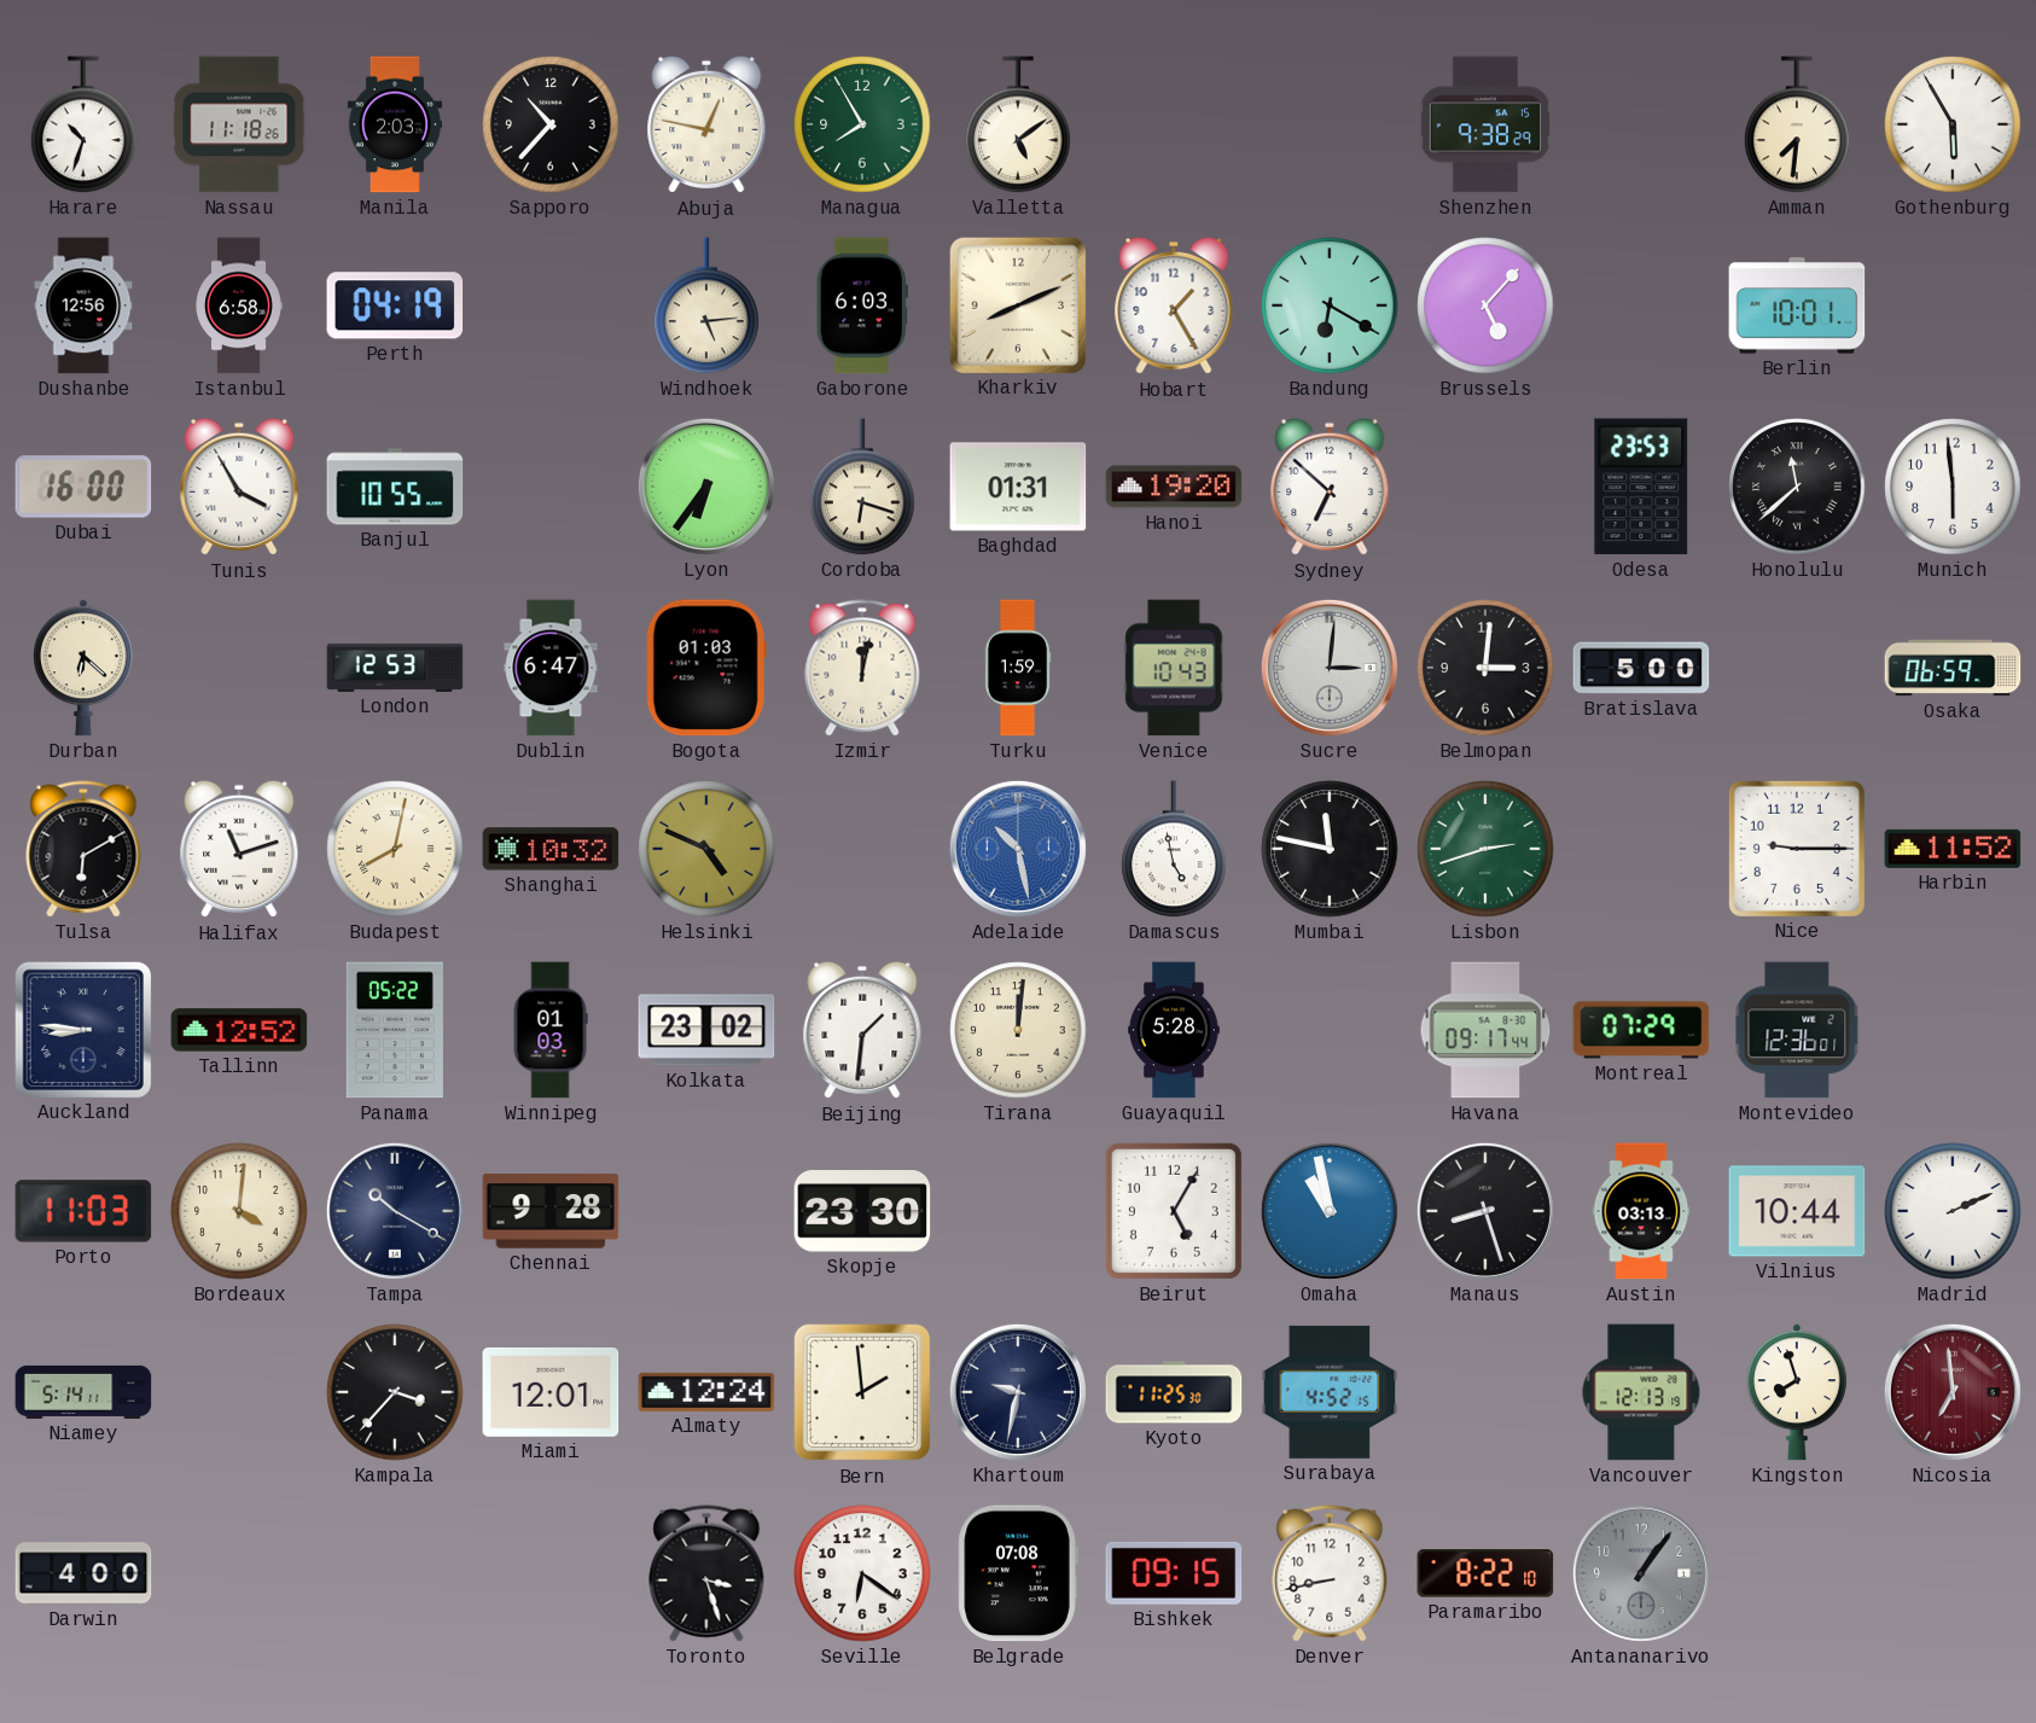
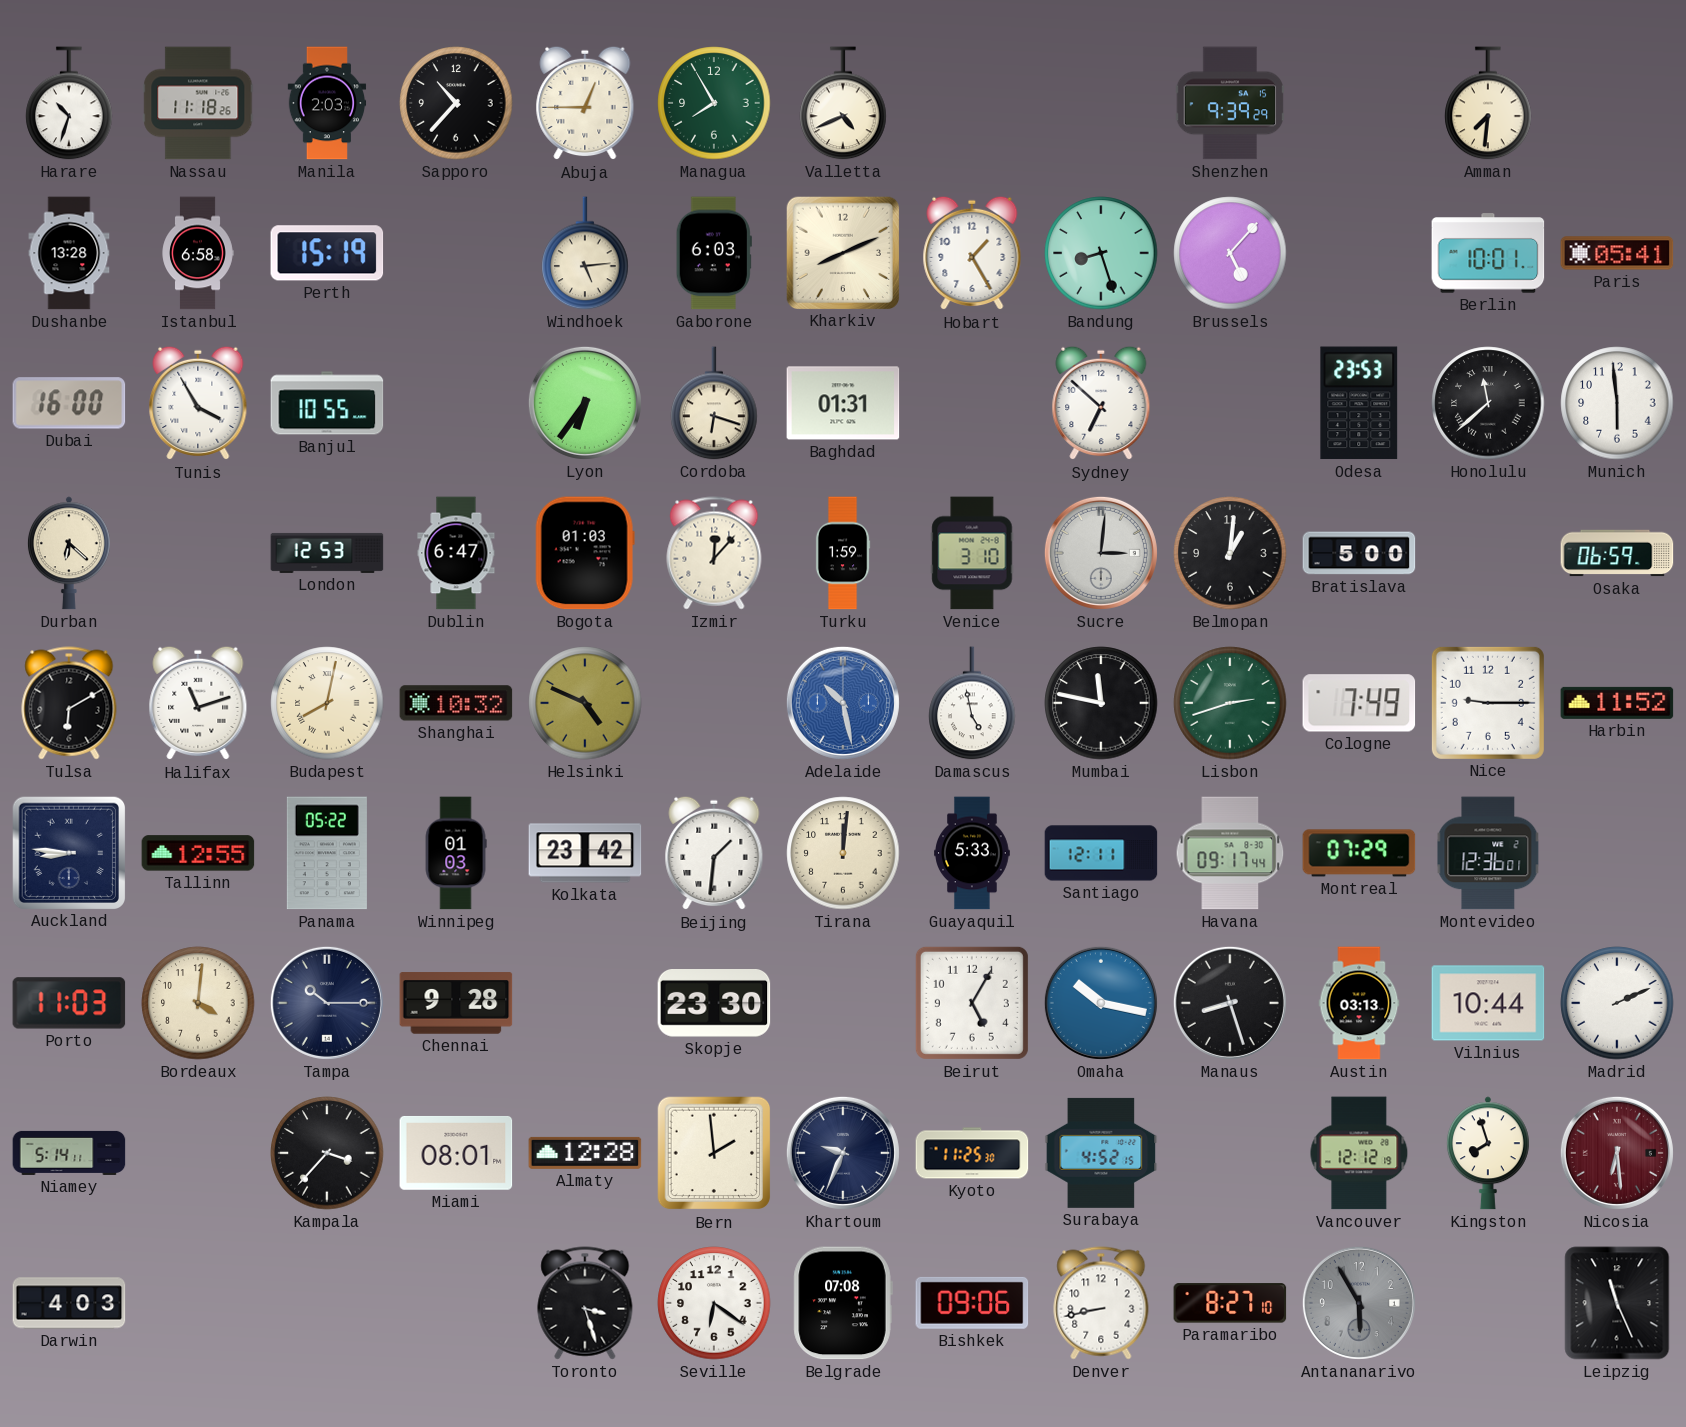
Abuja: 12:47 -> 12:45 (585, 103)
Valletta: 5:09 -> 4:41 (843, 103)
Shenzhen: 9:38 -> 9:39 (1230, 103)
Gothenburg: 5:55 -> none (1953, 124)
Dushanbe: 12:56 -> 13:28 (69, 253)
Perth: 04:19 -> 15:19 (327, 253)
Bandung: 6:20 -> 8:27 (1101, 253)
Paris: none -> 05:41 (1617, 253)
Hanoi: 19:20 -> none (1174, 487)
Izmir: 12:02 -> 12:07 (714, 553)
Venice: 10:43 -> 3:10 (972, 553)
Belmopan: 3:01 -> 1:01 (1230, 553)
Cologne: none -> 7:49 (1359, 703)
Tallinn: 12:52 -> 12:55 (198, 853)
Kolkata: 23:02 -> 23:42 (585, 853)
Guayaquil: 5:28 -> 5:33 (972, 853)
Santiago: none -> 12:11 (1101, 853)
Tampa: 10:20 -> 10:15 (327, 1003)
Omaha: 10:58 -> 10:17 (1101, 1003)
Miami: 12:01 -> 08:01 (456, 1153)
Almaty: 12:24 -> 12:28 (585, 1153)
Khartoum: 9:32 -> 9:34 (843, 1153)
Vancouver: 12:13 -> 12:12 (1359, 1153)
Nicosia: 6:59 -> 6:29 (1617, 1153)
Darwin: 4:00 -> 4:03 (69, 1303)
Bishkek: 09:15 -> 09:06 (972, 1303)
Paramaribo: 8:22 -> 8:27 (1230, 1303)
Antananarivo: 1:06 -> 5:55 (1359, 1303)
Leipzig: none -> 11:26 (1617, 1303)
